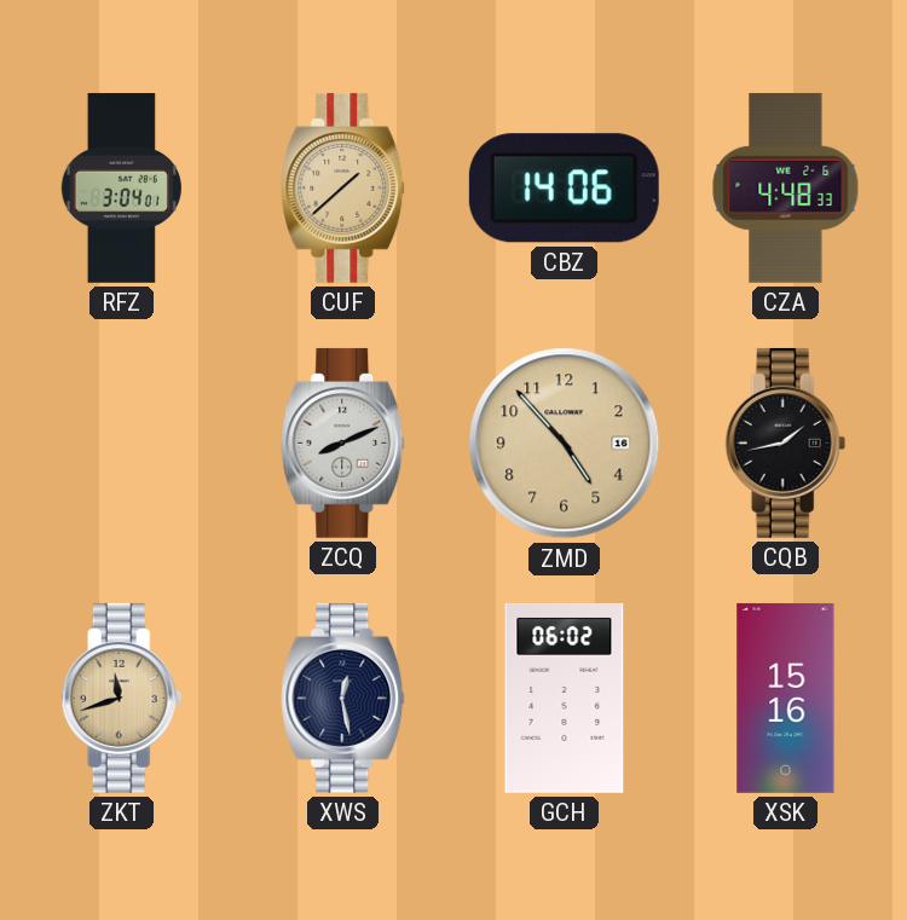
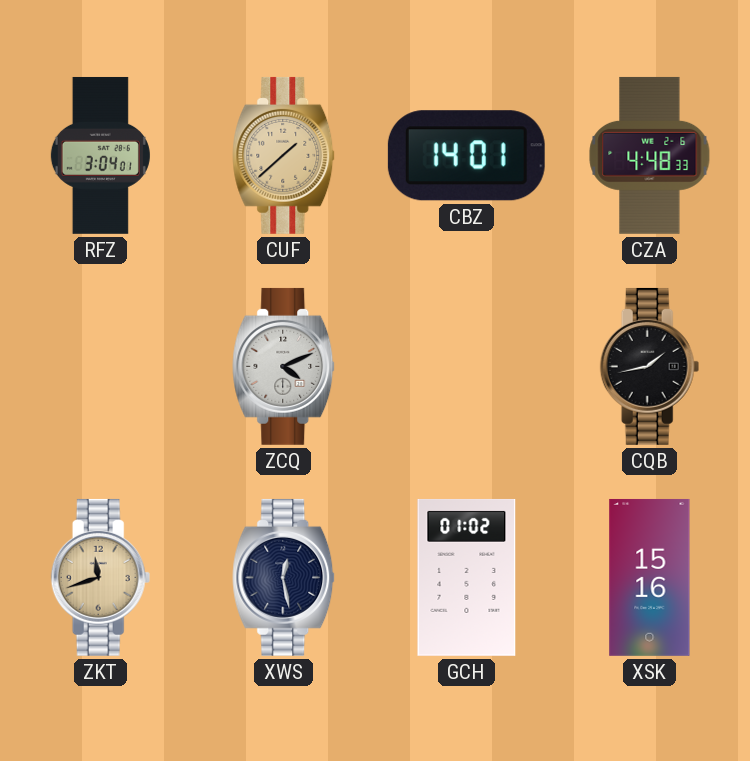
CBZ: 14:06 -> 14:01 (466, 156)
ZCQ: 8:11 -> 4:11 (284, 366)
ZMD: 4:53 -> none (565, 444)
GCH: 06:02 -> 01:02 (467, 577)
